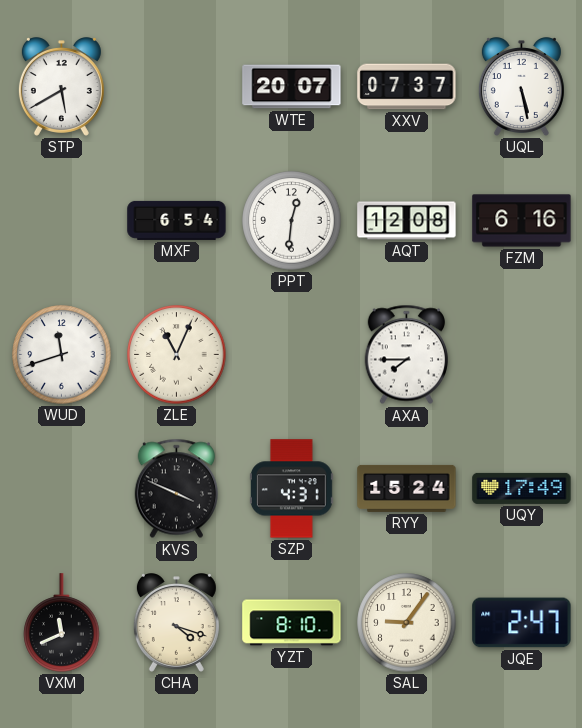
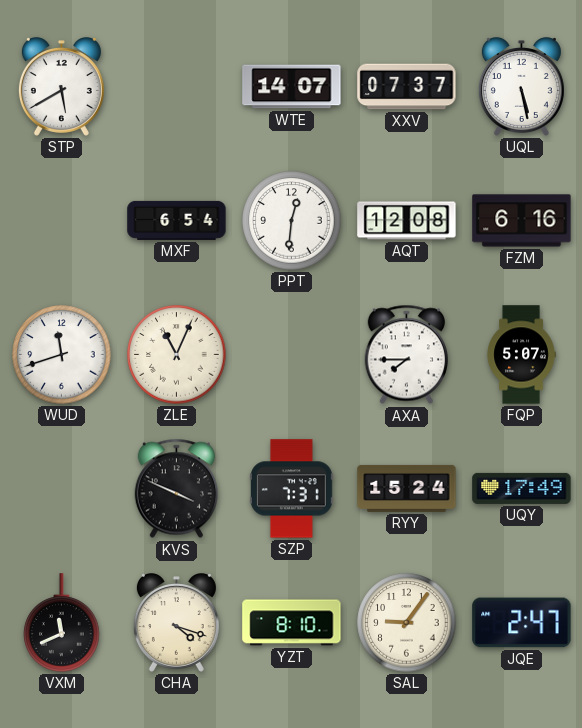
WTE: 20:07 -> 14:07 (292, 87)
FQP: none -> 5:07 (521, 355)
SZP: 4:31 -> 7:31 (291, 489)
